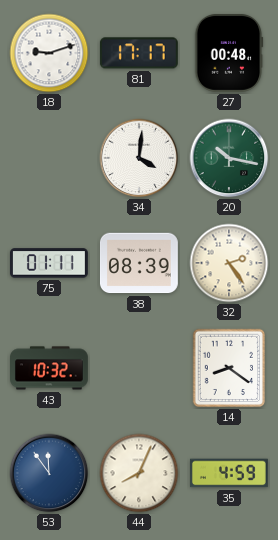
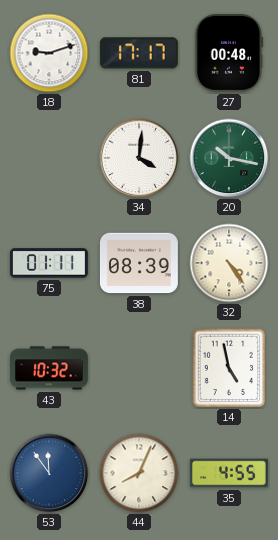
32: 2:24 -> 4:24 (229, 263)
14: 8:21 -> 4:58 (229, 368)
35: 4:59 -> 4:55 (229, 473)
